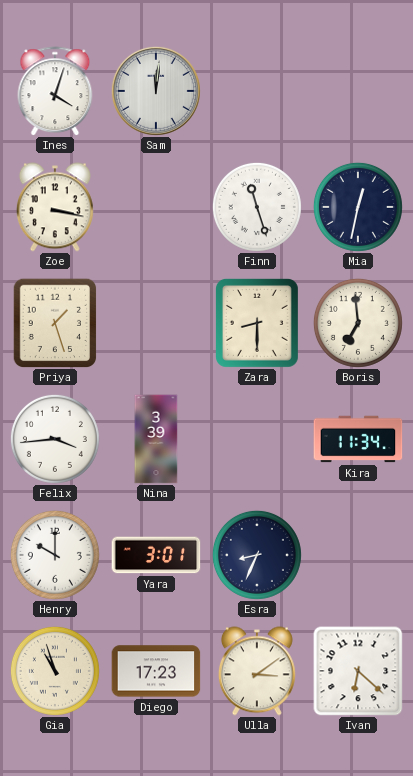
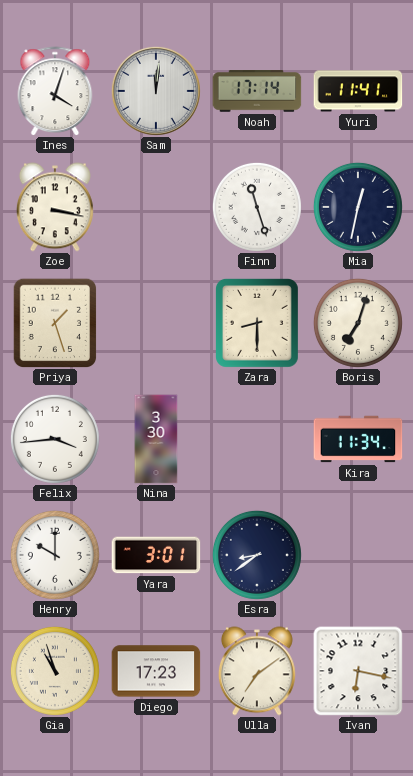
Noah: none -> 17:14 (257, 91)
Yuri: none -> 11:41 (358, 91)
Boris: 6:59 -> 7:03 (358, 323)
Nina: 3:39 -> 3:30 (156, 439)
Esra: 8:34 -> 8:39 (257, 555)
Ulla: 3:09 -> 7:09 (257, 671)
Ivan: 6:22 -> 6:17 (358, 671)
